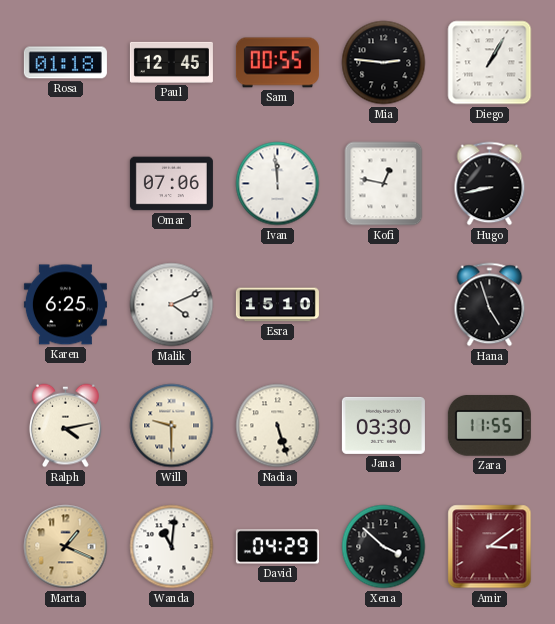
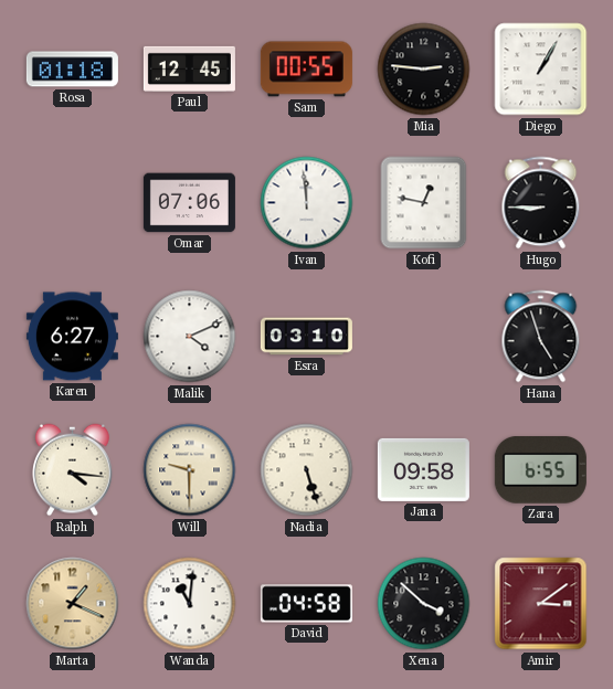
Hugo: 8:43 -> 8:45 (541, 203)
Karen: 6:25 -> 6:27 (72, 337)
Esra: 15:10 -> 03:10 (306, 337)
Ralph: 4:13 -> 4:16 (73, 470)
Jana: 03:30 -> 09:58 (423, 469)
Zara: 11:55 -> 6:55 (540, 470)
David: 04:29 -> 04:58 (306, 604)
